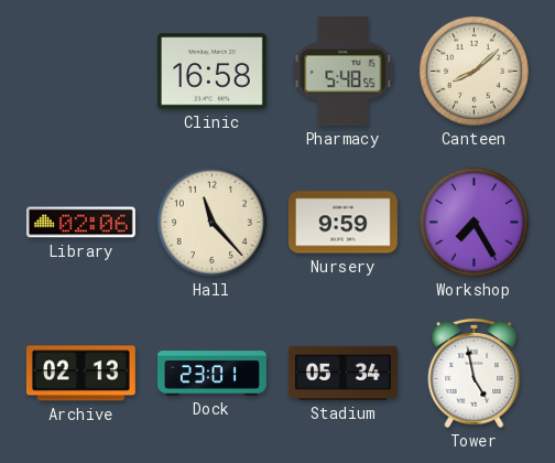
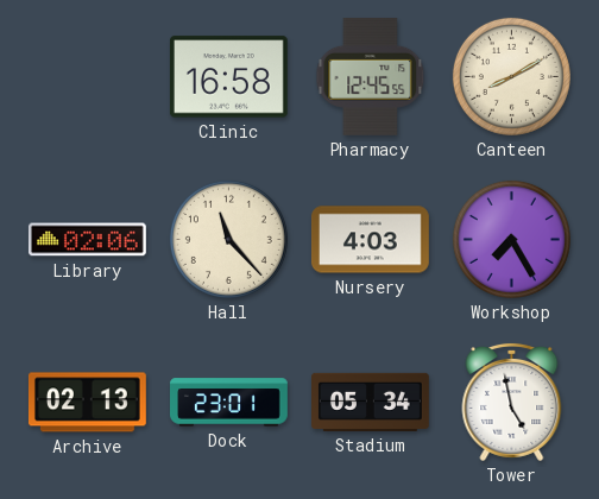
Pharmacy: 5:48 -> 12:45 (371, 76)
Canteen: 8:08 -> 8:10 (511, 76)
Nursery: 9:59 -> 4:03 (371, 240)
